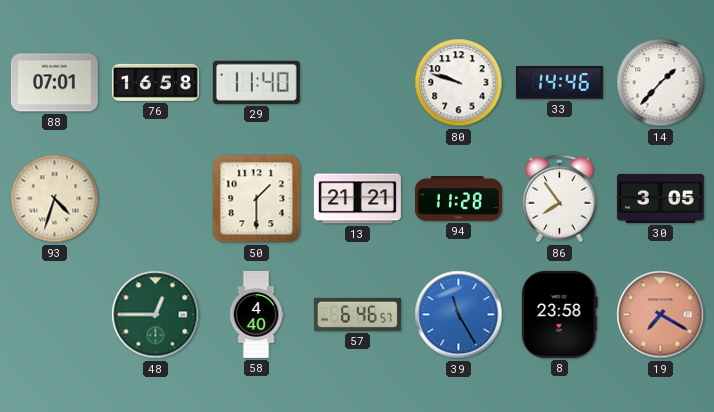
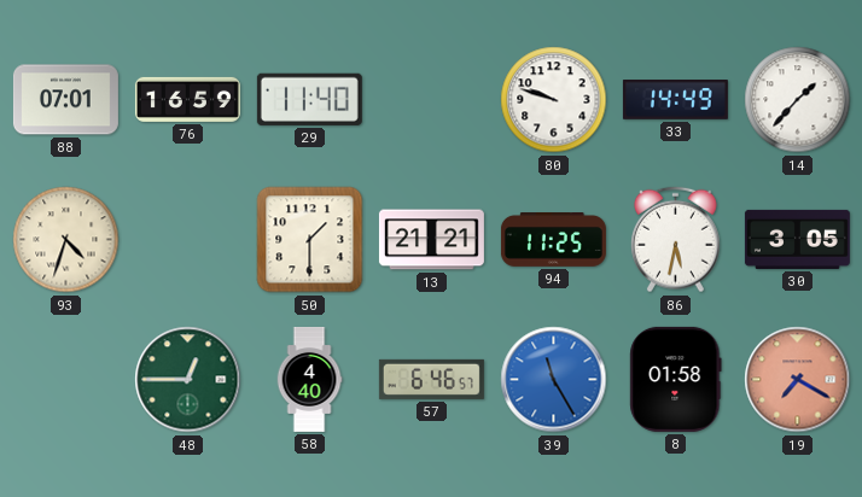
76: 16:58 -> 16:59 (187, 99)
33: 14:46 -> 14:49 (675, 100)
94: 11:28 -> 11:25 (553, 240)
86: 7:54 -> 5:32 (675, 240)
8: 23:58 -> 01:58 (676, 379)
